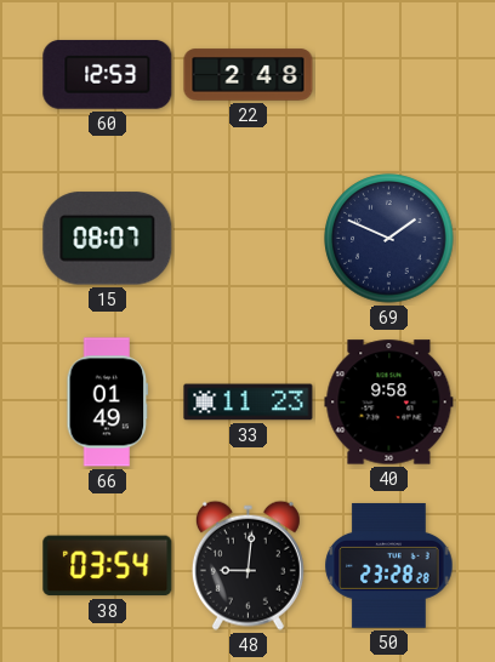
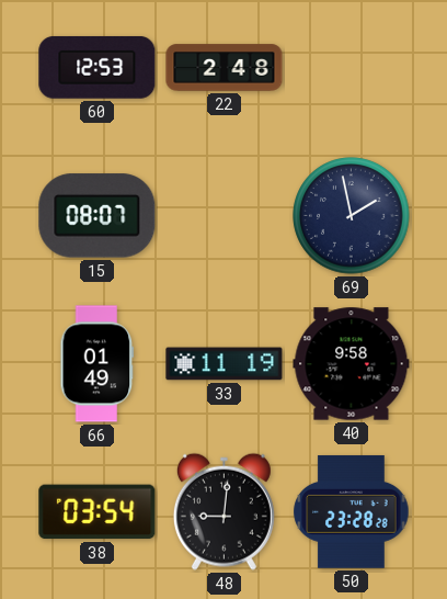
69: 1:49 -> 1:58 (352, 216)
33: 11:23 -> 11:19 (225, 364)
